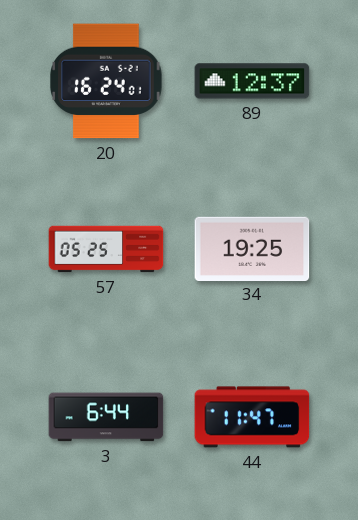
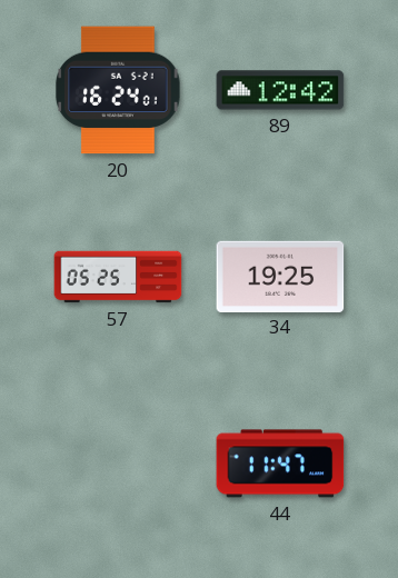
89: 12:37 -> 12:42 (280, 90)
3: 6:44 -> none (106, 417)
